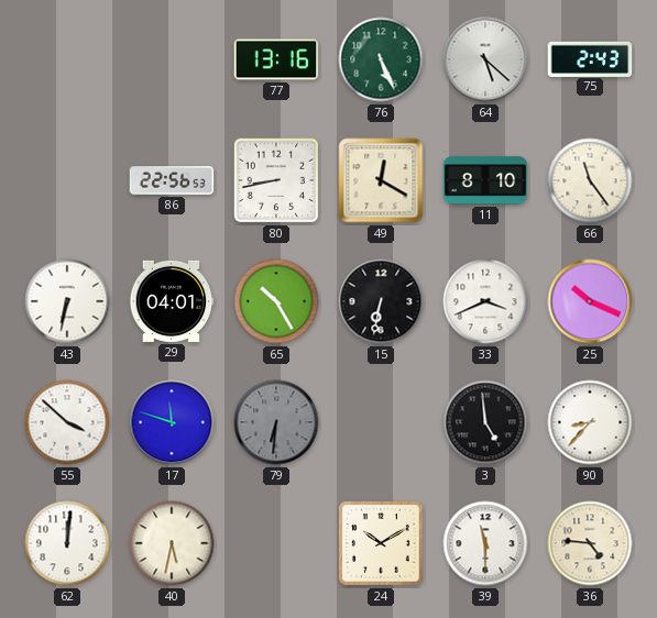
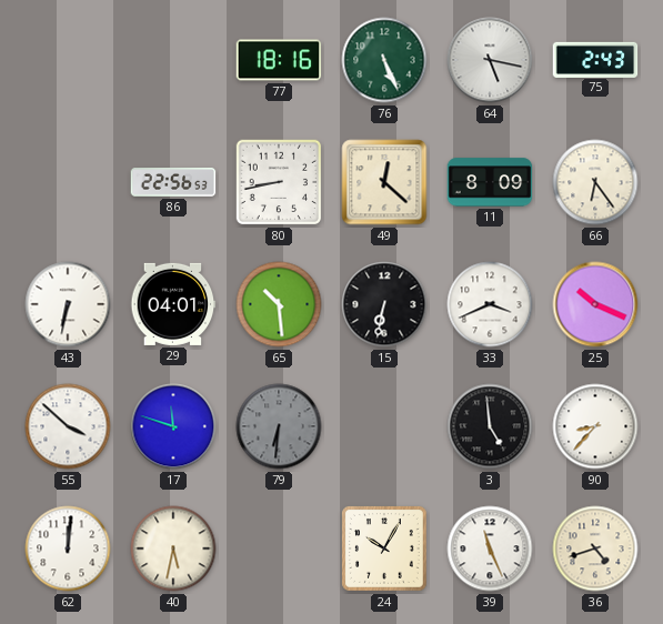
77: 13:16 -> 18:16 (279, 60)
64: 5:22 -> 5:17 (490, 60)
49: 12:20 -> 12:22 (384, 182)
11: 8:10 -> 8:09 (490, 182)
66: 11:24 -> 6:24 (595, 182)
65: 10:25 -> 10:29 (279, 304)
24: 10:10 -> 10:05 (385, 550)
39: 11:30 -> 11:26 (490, 548)
36: 4:46 -> 4:42 (595, 548)
